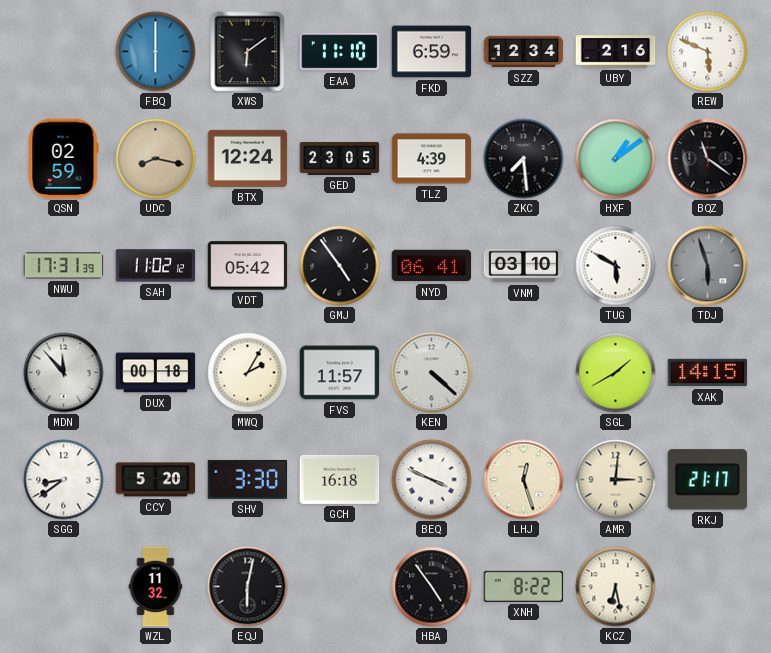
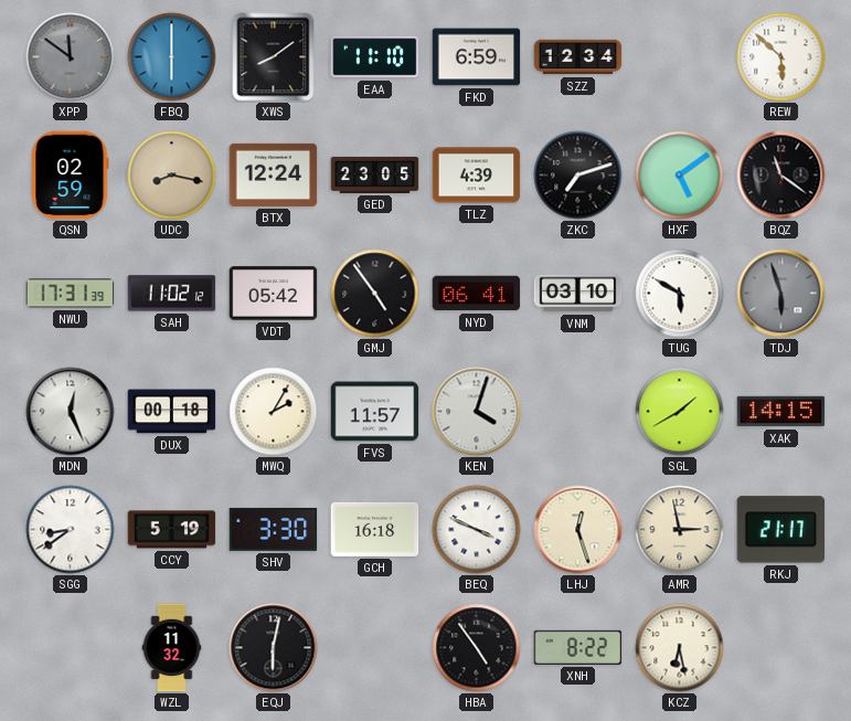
XPP: none -> 11:51 (71, 57)
XWS: 6:09 -> 8:09 (274, 57)
UBY: 2:16 -> none (616, 52)
REW: 5:49 -> 5:52 (781, 57)
ZKC: 7:29 -> 7:12 (578, 176)
HXF: 1:09 -> 5:09 (680, 176)
MDN: 11:53 -> 12:26 (71, 412)
KEN: 4:22 -> 4:03 (477, 412)
CCY: 5:20 -> 5:19 (172, 530)
AMR: 3:01 -> 2:58 (680, 530)
